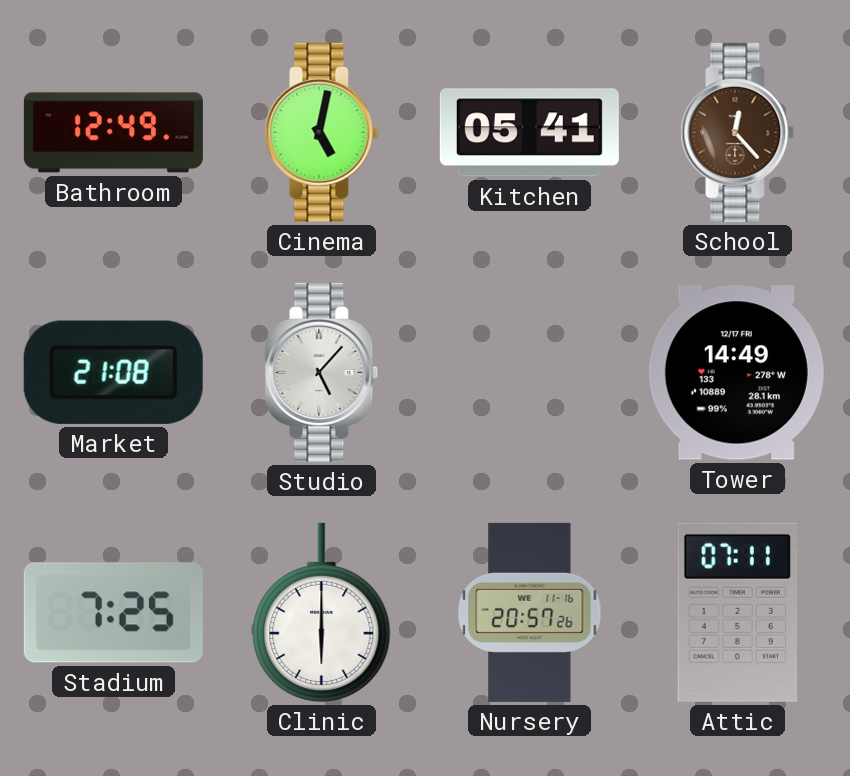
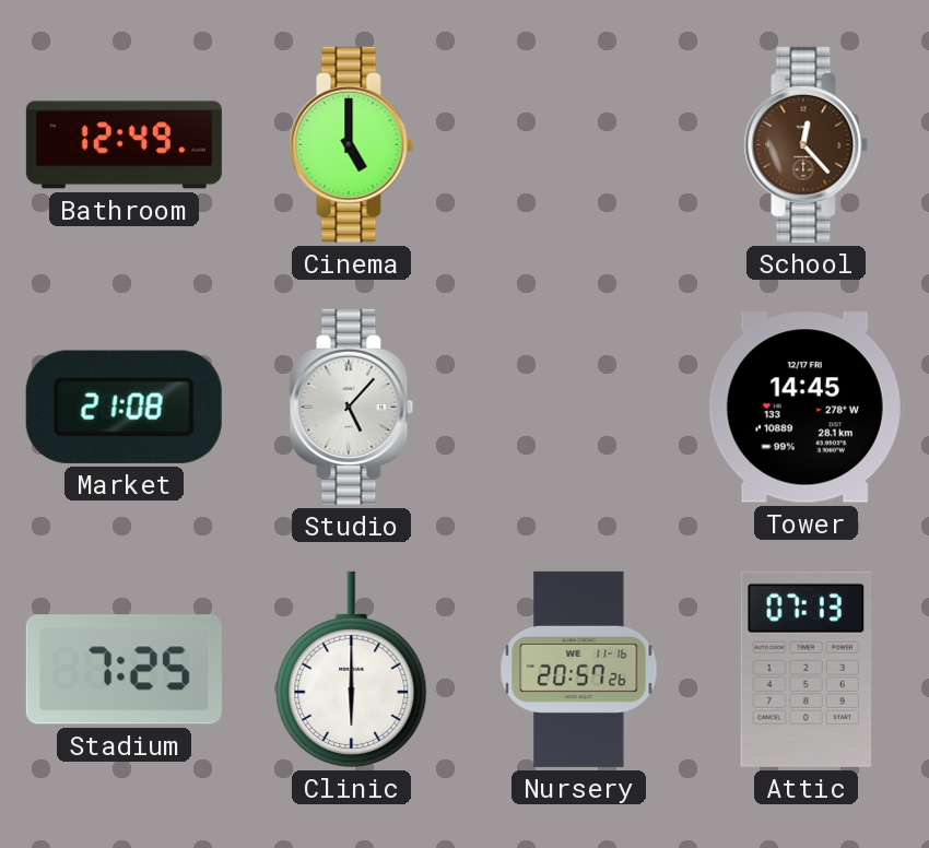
Cinema: 5:02 -> 5:00 (352, 144)
Kitchen: 05:41 -> none (529, 133)
Tower: 14:49 -> 14:45 (805, 408)
Attic: 07:11 -> 07:13 (807, 669)
